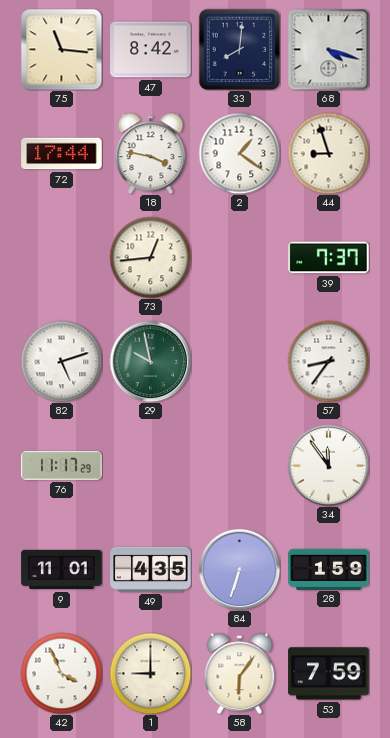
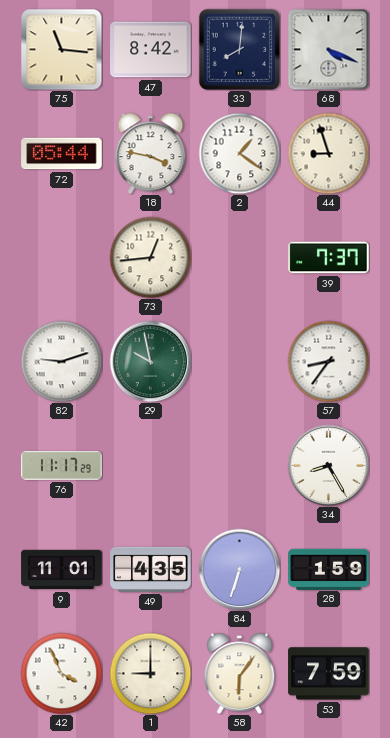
68: 4:18 -> 4:19 (328, 49)
72: 17:44 -> 05:44 (62, 154)
82: 5:12 -> 9:12 (61, 361)
34: 11:54 -> 8:25 (328, 465)
